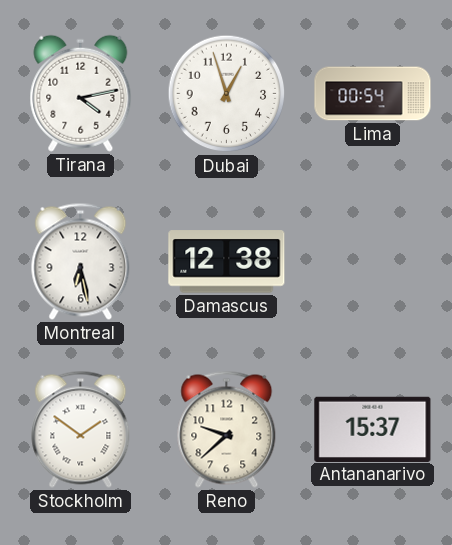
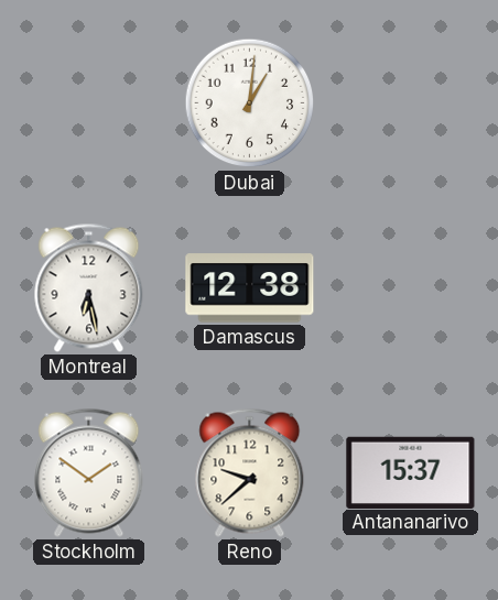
Tirana: 4:13 -> none (81, 93)
Dubai: 12:57 -> 1:01 (250, 103)
Lima: 00:54 -> none (373, 94)
